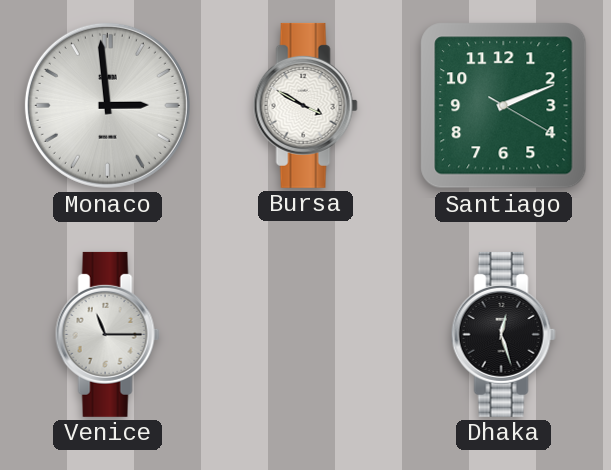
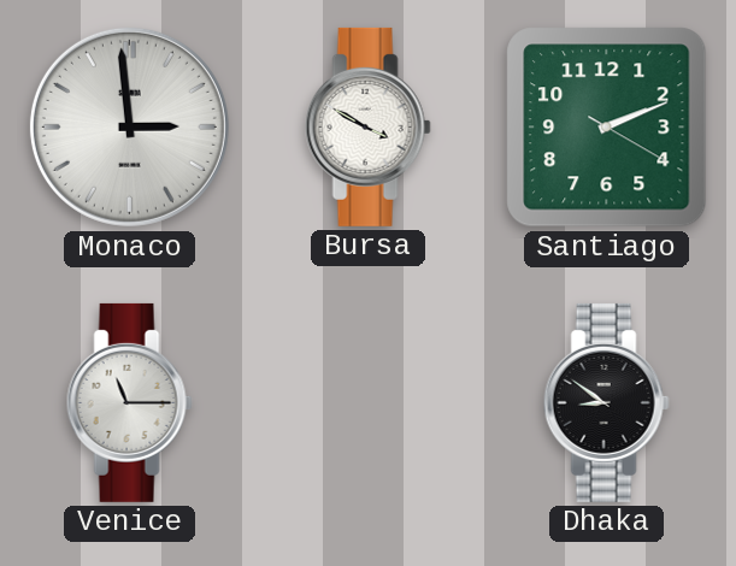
Dhaka: 12:27 -> 8:51 (606, 402)
